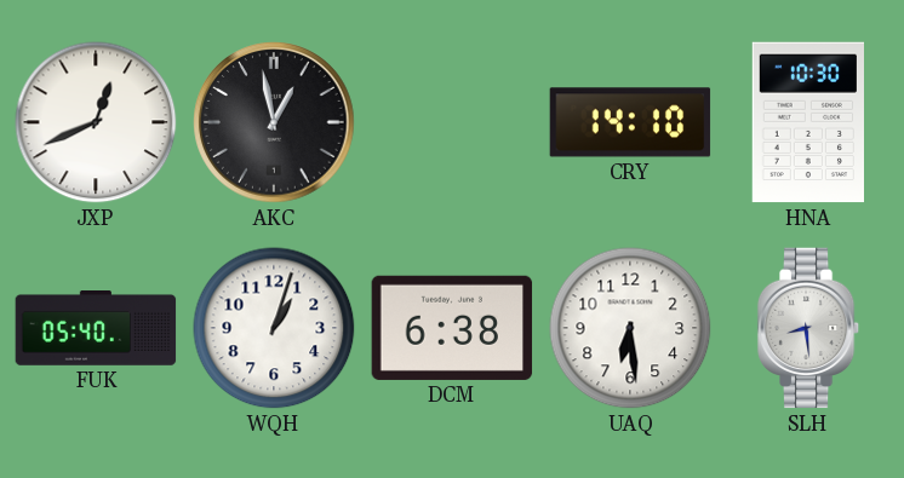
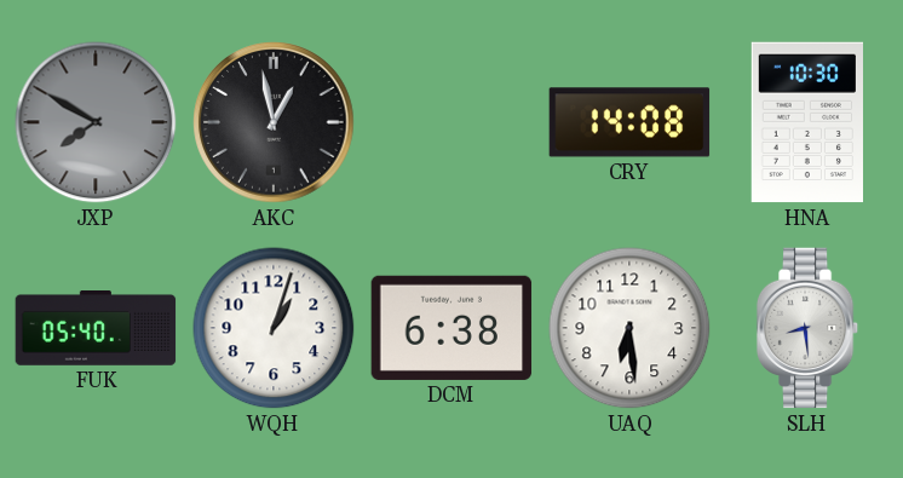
JXP: 12:41 -> 7:50 (96, 122)
JXP dial: white -> grey (96, 122)
CRY: 14:10 -> 14:08 (629, 122)
